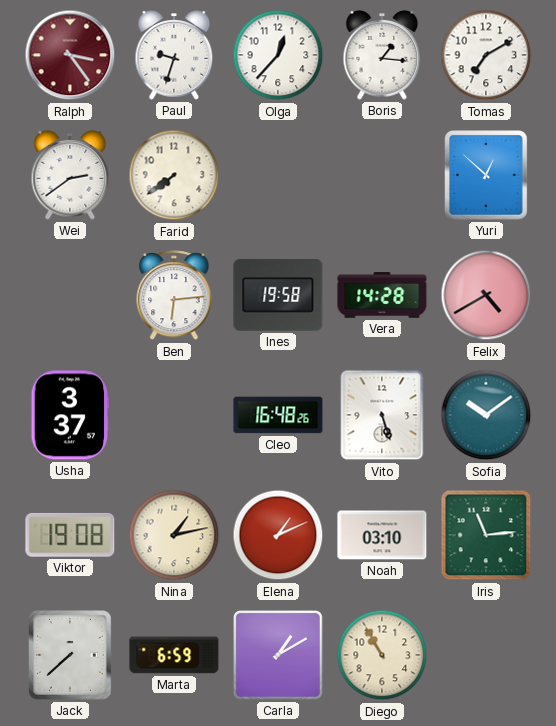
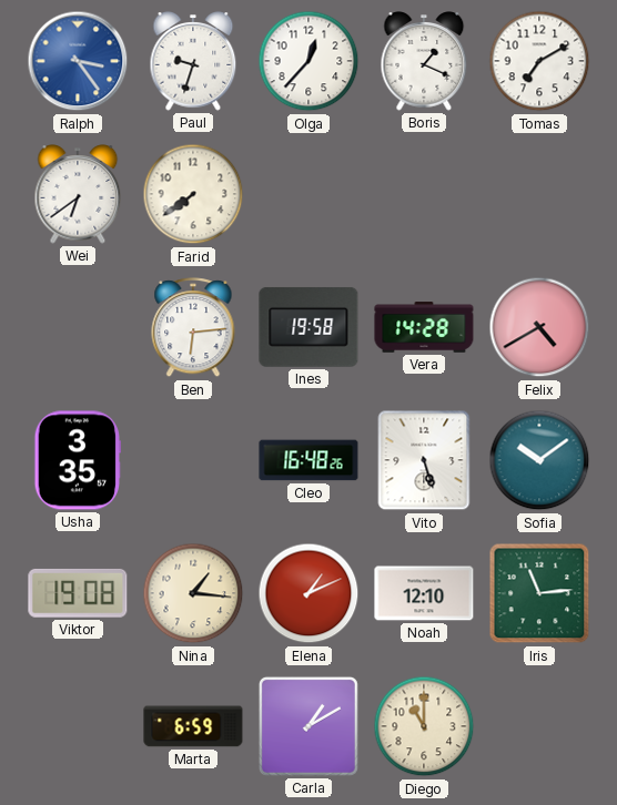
Ralph dial: burgundy -> blue (78, 61)
Boris: 1:16 -> 1:19 (424, 61)
Wei: 2:39 -> 6:39 (78, 194)
Yuri: 12:52 -> none (486, 175)
Usha: 3:37 -> 3:35 (77, 460)
Nina: 1:13 -> 1:16 (193, 593)
Noah: 03:10 -> 12:10 (424, 593)
Jack: 7:38 -> none (70, 655)
Diego: 10:55 -> 11:00 (424, 726)
